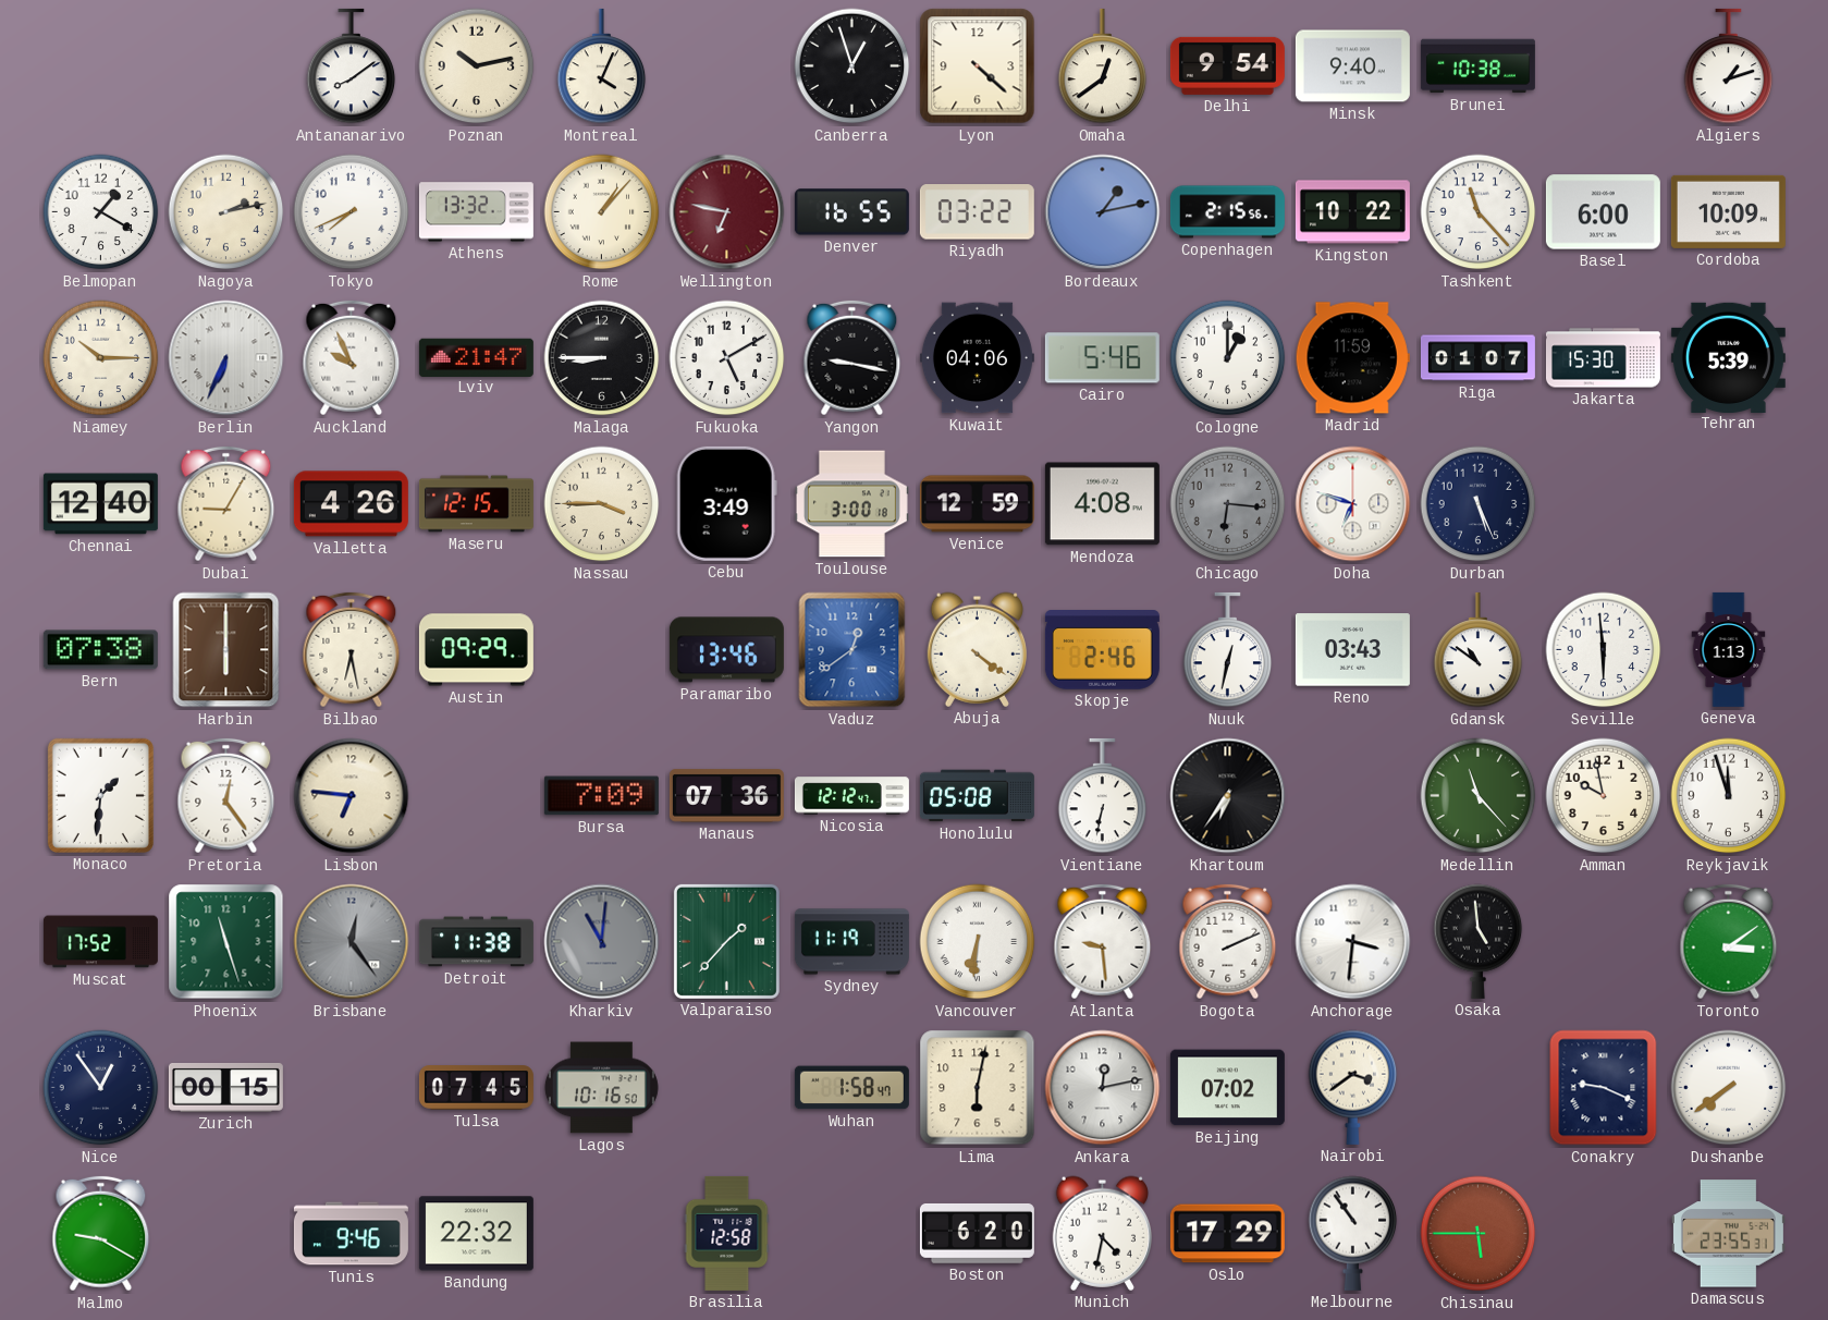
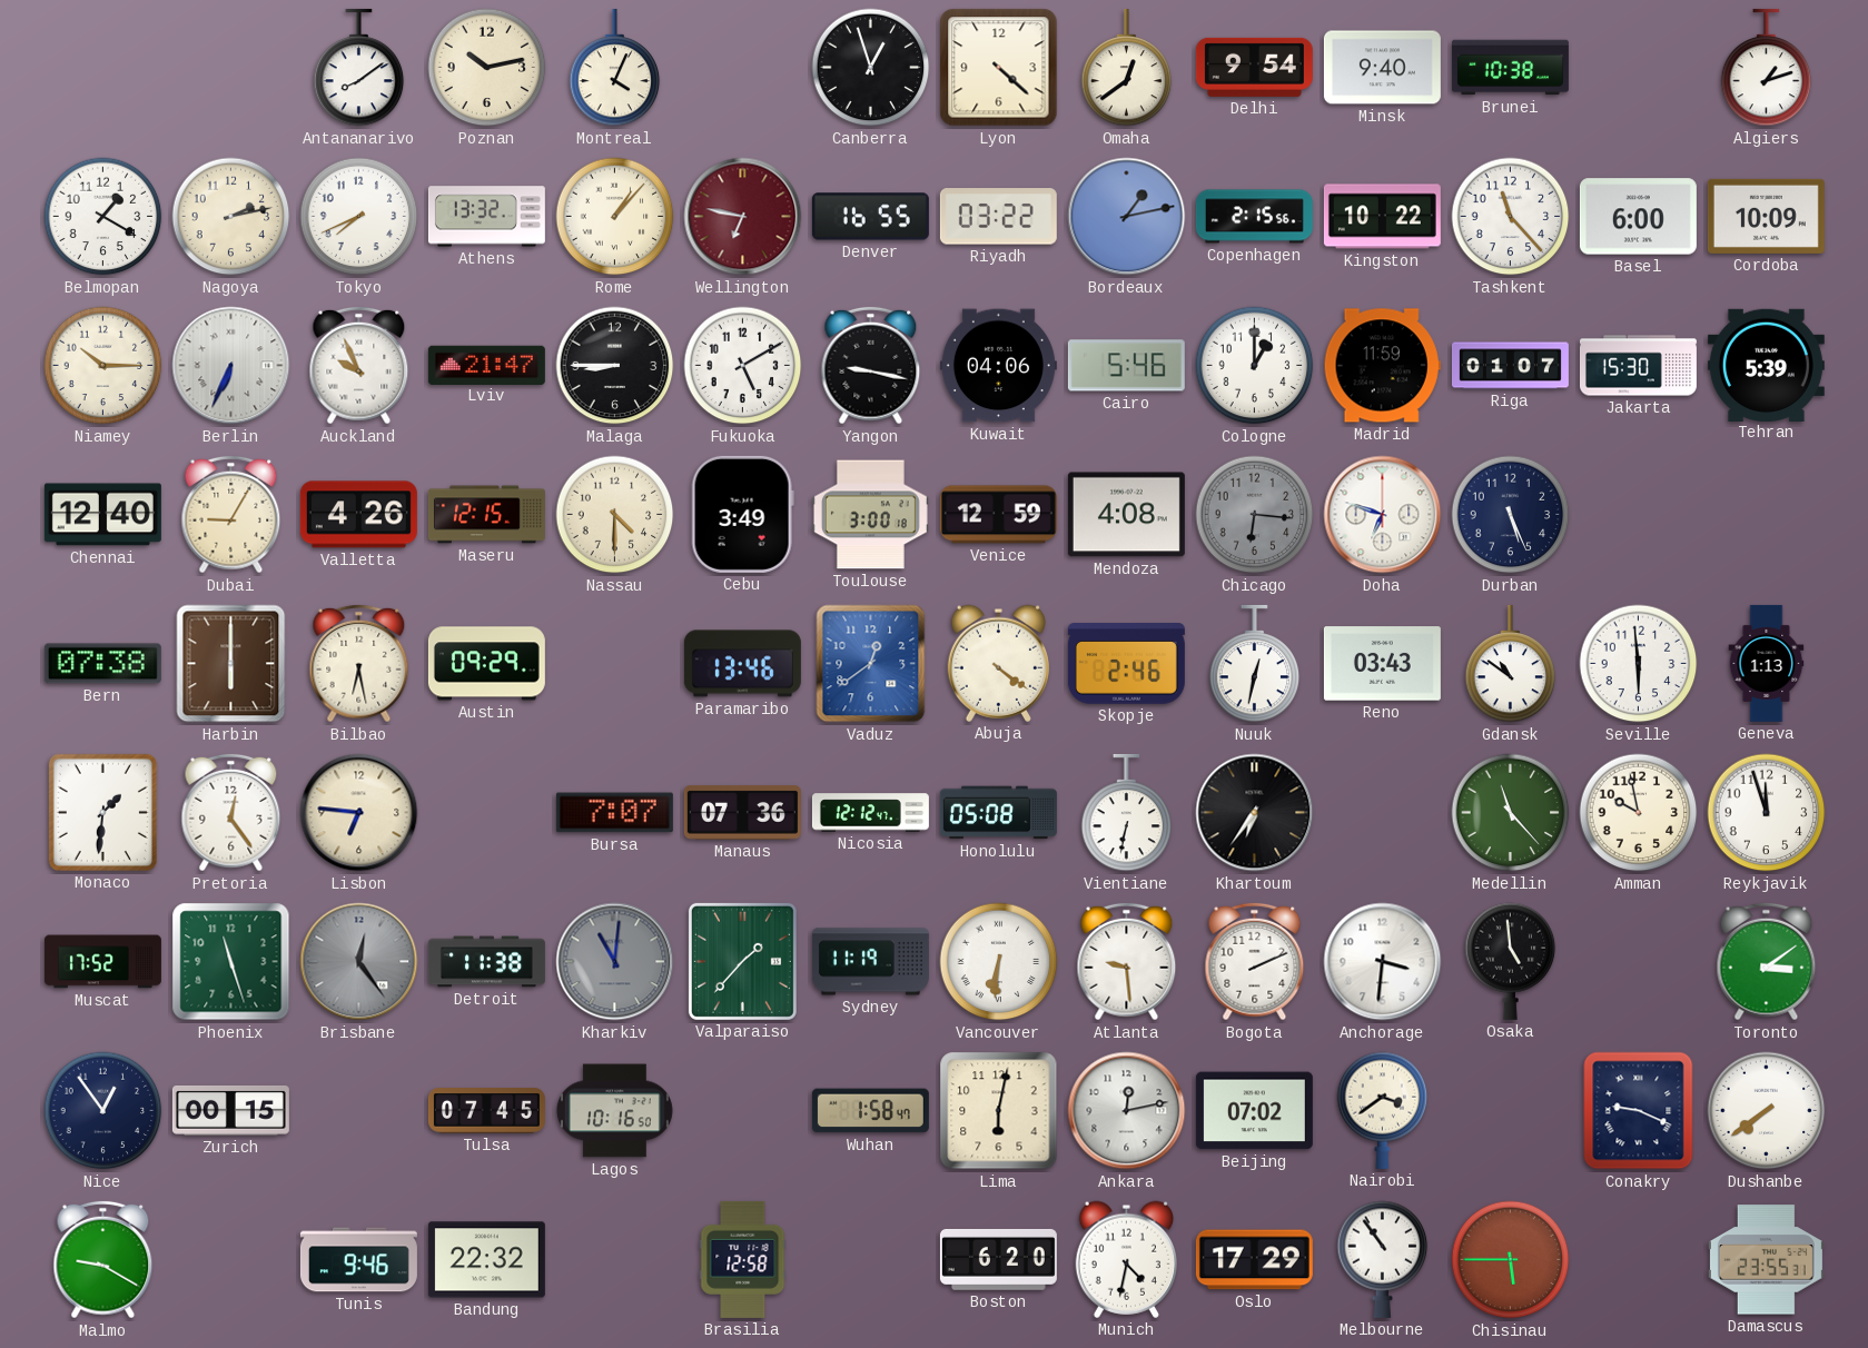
Nassau: 3:45 -> 4:30 (615, 515)
Bursa: 7:09 -> 7:07 (614, 813)
